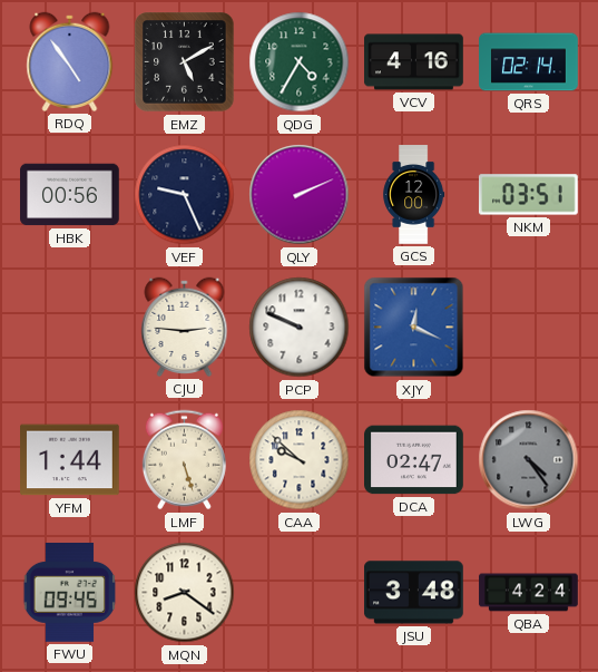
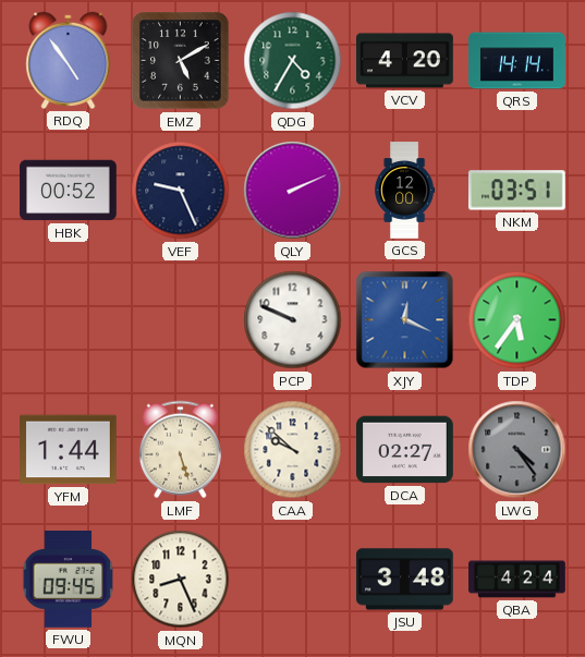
VCV: 4:16 -> 4:20 (405, 61)
QRS: 02:14 -> 14:14 (517, 61)
HBK: 00:56 -> 00:52 (69, 191)
CJU: 2:46 -> none (185, 327)
TDP: none -> 5:36 (517, 320)
DCA: 02:47 -> 02:27 (405, 450)
MQN: 8:21 -> 8:26 (181, 580)
